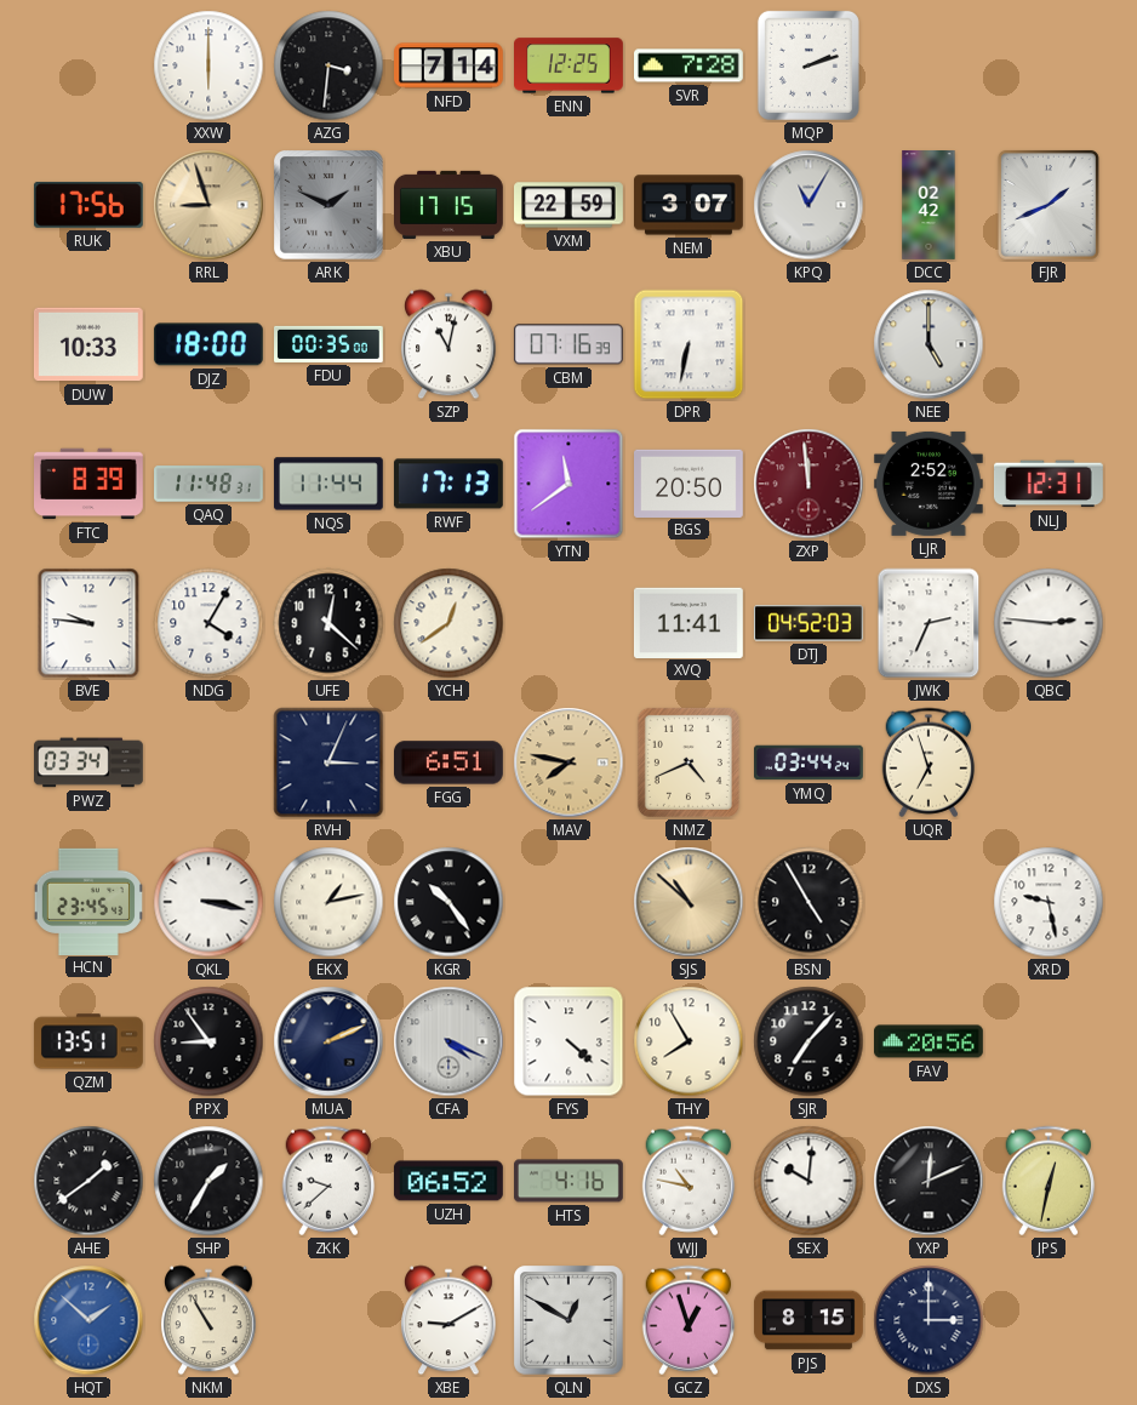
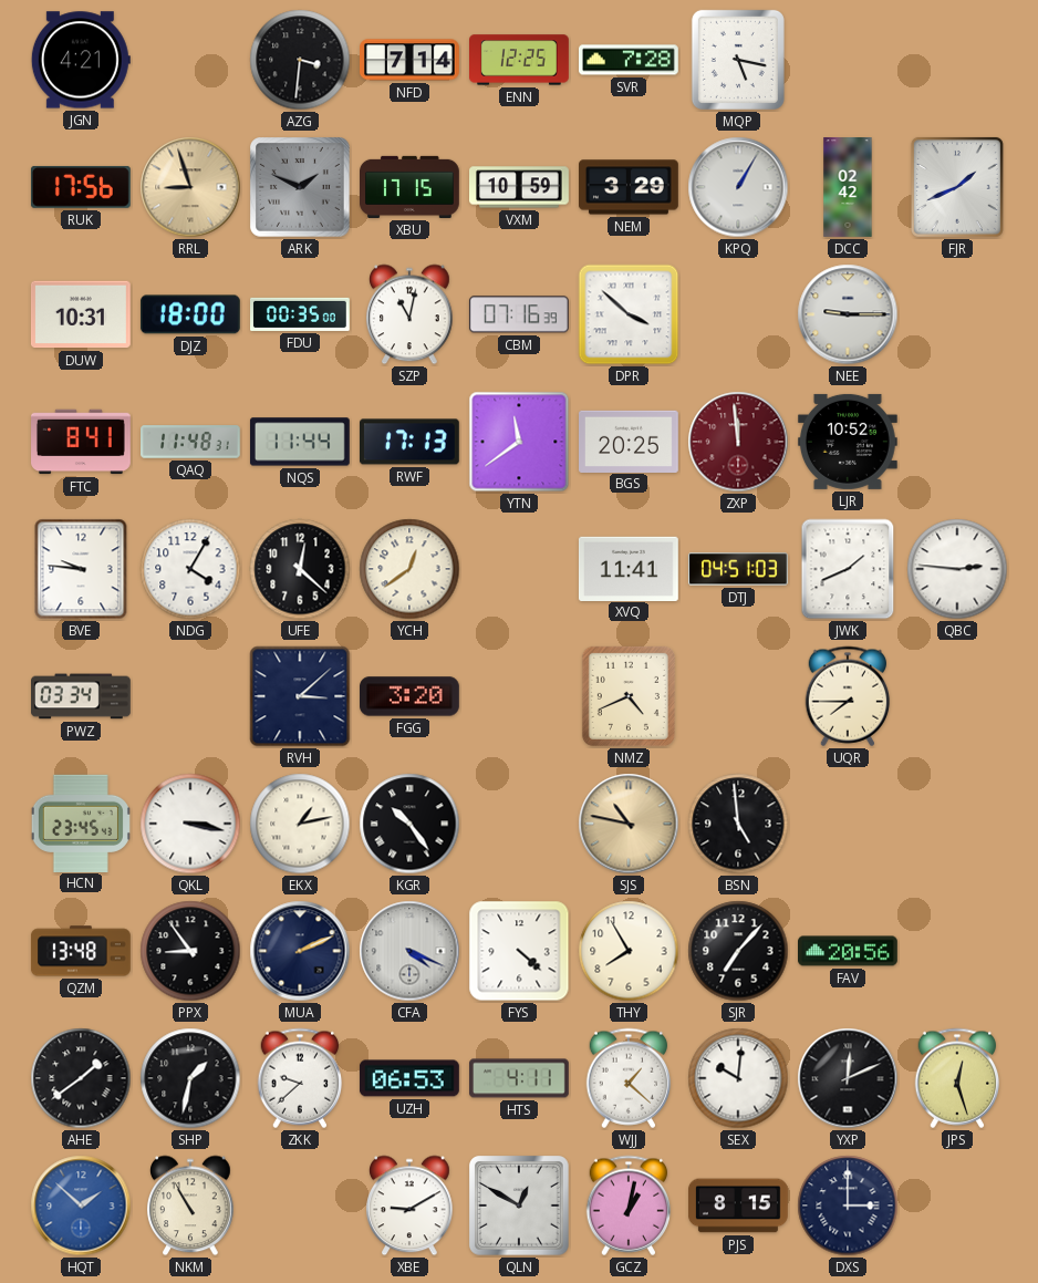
JGN: none -> 4:21 (81, 60)
XXW: 6:00 -> none (208, 65)
MQP: 2:12 -> 5:17 (738, 60)
VXM: 22:59 -> 10:59 (520, 187)
NEM: 3:07 -> 3:29 (630, 187)
KPQ: 11:05 -> 1:05 (738, 187)
DUW: 10:33 -> 10:31 (81, 314)
DPR: 6:32 -> 3:52 (629, 314)
NEE: 5:00 -> 9:15 (848, 314)
FTC: 8:39 -> 8:41 (82, 442)
BGS: 20:50 -> 20:25 (630, 441)
LJR: 2:52 -> 10:52 (848, 442)
NLJ: 12:31 -> none (1049, 484)
DTJ: 04:52 -> 04:51 (738, 569)
JWK: 2:34 -> 1:41 (848, 569)
RVH: 3:04 -> 3:08 (300, 696)
FGG: 6:51 -> 3:20 (411, 696)
MAV: 7:47 -> none (568, 763)
YMQ: 03:44 -> none (810, 763)
UQR: 6:57 -> 7:45 (848, 696)
SJS: 10:52 -> 10:47 (629, 824)
BSN: 4:55 -> 4:59 (738, 824)
XRD: 9:28 -> none (1049, 902)
QZM: 13:51 -> 13:48 (81, 951)
SHP: 1:35 -> 1:32 (190, 1078)
UZH: 06:52 -> 06:53 (409, 1078)
HTS: 4:16 -> 4:11 (520, 1078)
WJJ: 10:47 -> 1:22 (629, 1078)
JPS: 12:32 -> 12:27 (957, 1078)
GCZ: 12:57 -> 1:02 (629, 1206)
